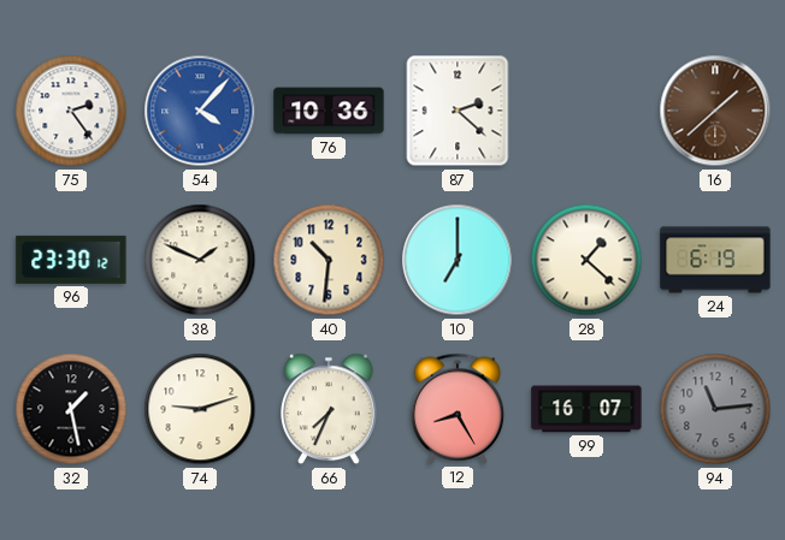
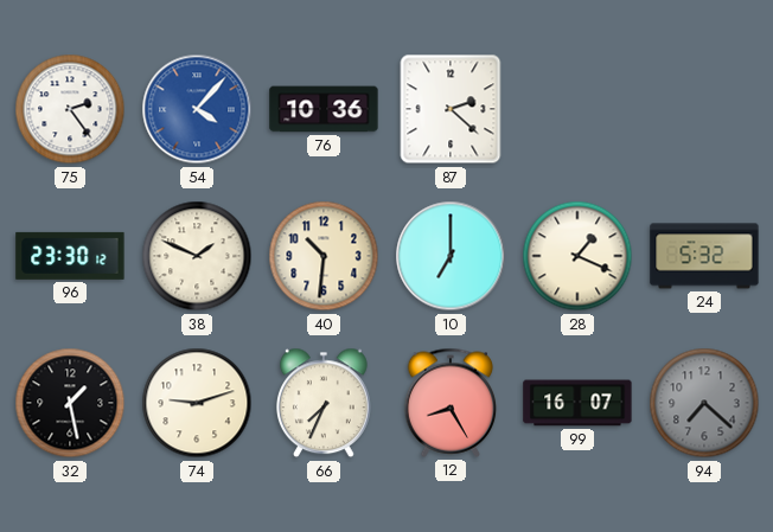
16: 1:38 -> none (715, 111)
28: 1:22 -> 1:19 (577, 256)
24: 6:19 -> 5:32 (704, 256)
94: 11:14 -> 7:22 (704, 403)
